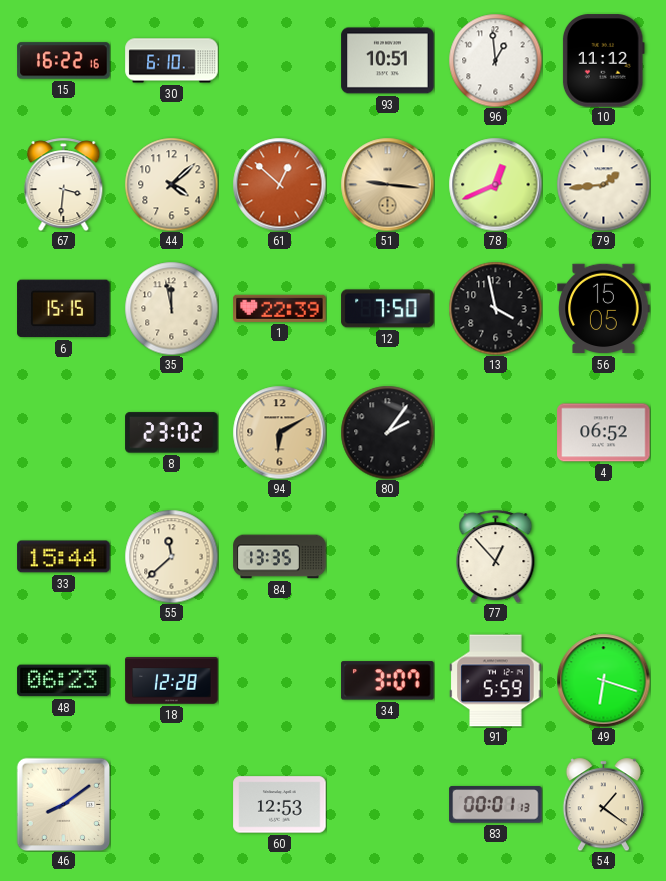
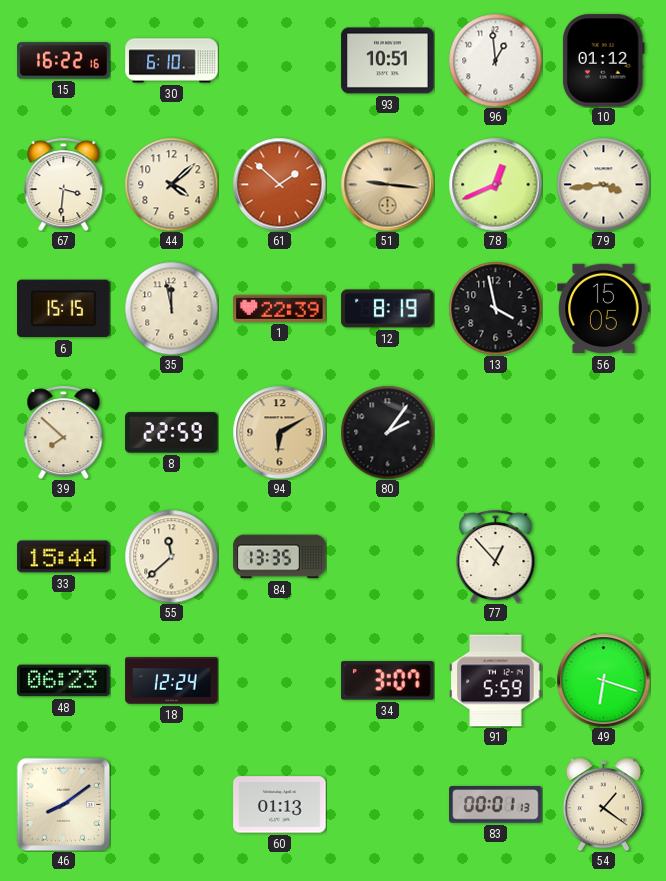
10: 11:12 -> 01:12 (603, 61)
61: 12:52 -> 1:52 (279, 184)
79: 1:44 -> 3:44 (603, 184)
12: 7:50 -> 8:19 (388, 309)
39: none -> 7:52 (64, 432)
8: 23:02 -> 22:59 (172, 433)
4: 06:52 -> none (604, 433)
18: 12:28 -> 12:24 (172, 681)
60: 12:53 -> 01:13 (280, 805)
